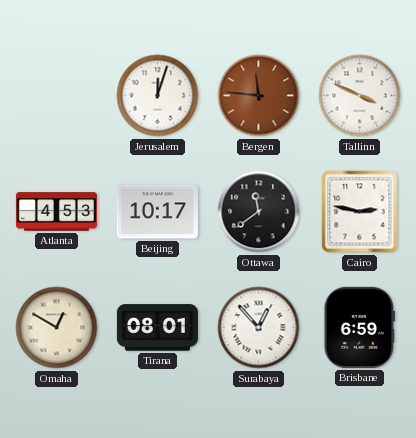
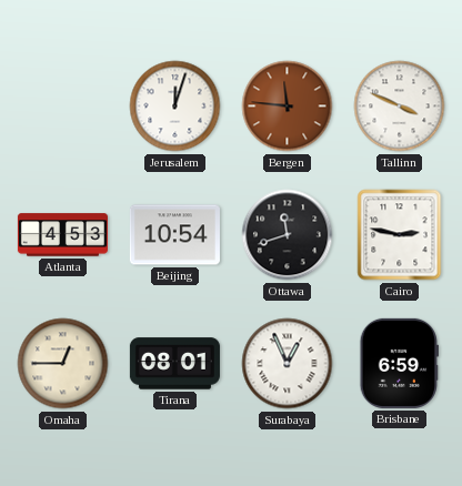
Beijing: 10:17 -> 10:54 (174, 235)
Ottawa: 11:39 -> 11:42 (288, 235)
Omaha: 12:50 -> 12:45 (63, 364)
Surabaya: 12:53 -> 12:56 (288, 364)
